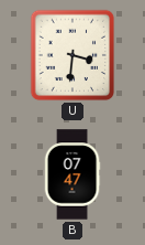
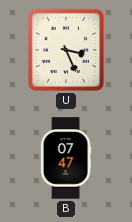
U: 3:31 -> 3:26 (66, 50)
